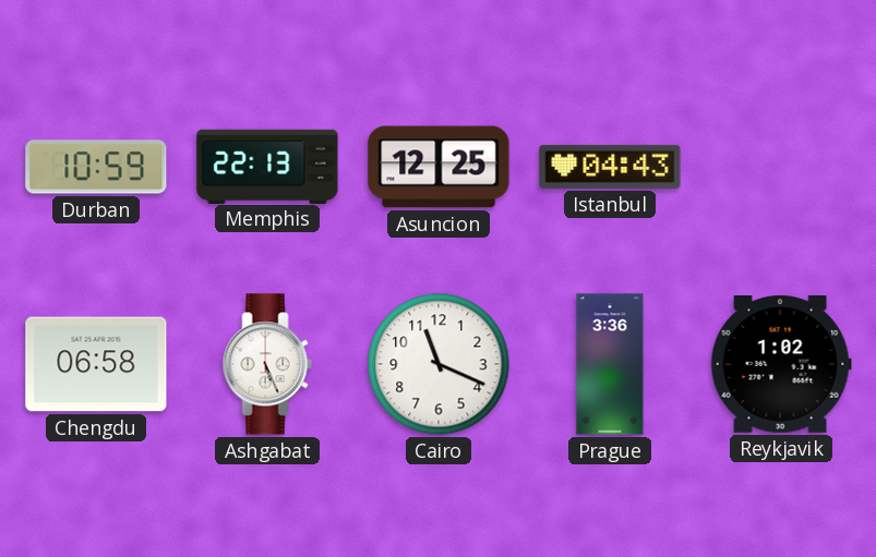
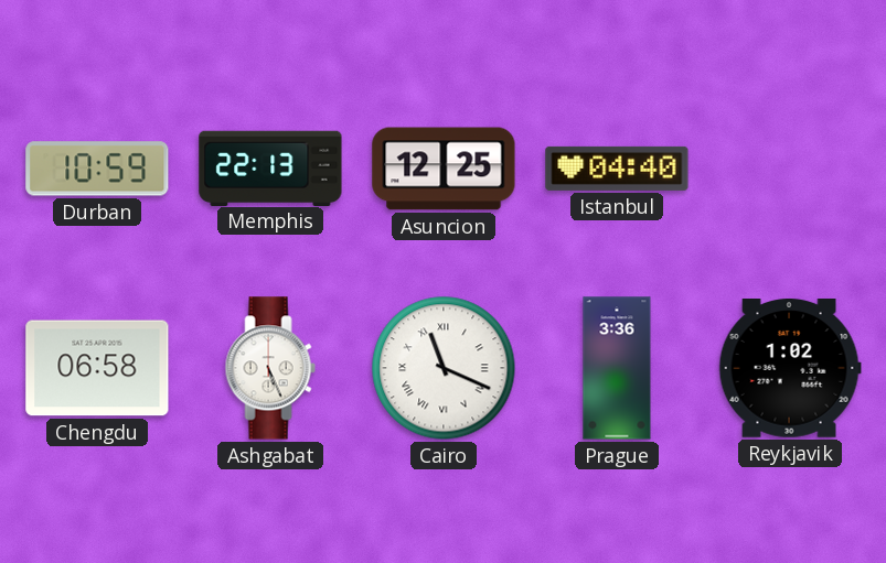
Istanbul: 04:43 -> 04:40 (617, 169)
Cairo numerals: Arabic -> Roman (444, 368)
